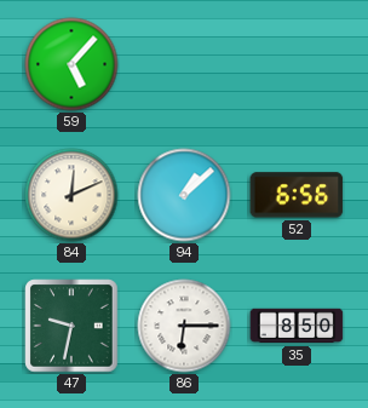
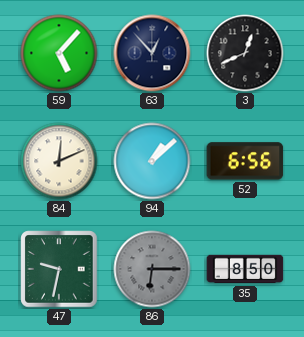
63: none -> 12:53 (152, 53)
3: none -> 12:41 (245, 53)
86 dial: white -> grey (152, 269)
